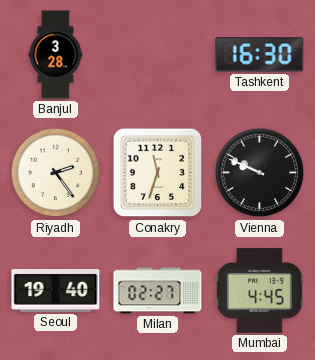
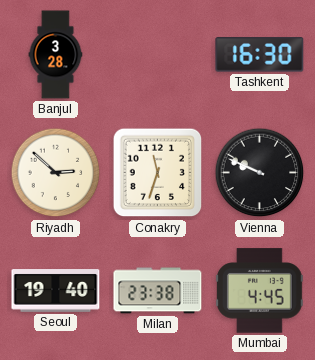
Riyadh: 2:24 -> 2:52 (56, 173)
Milan: 02:27 -> 23:38 (158, 291)
